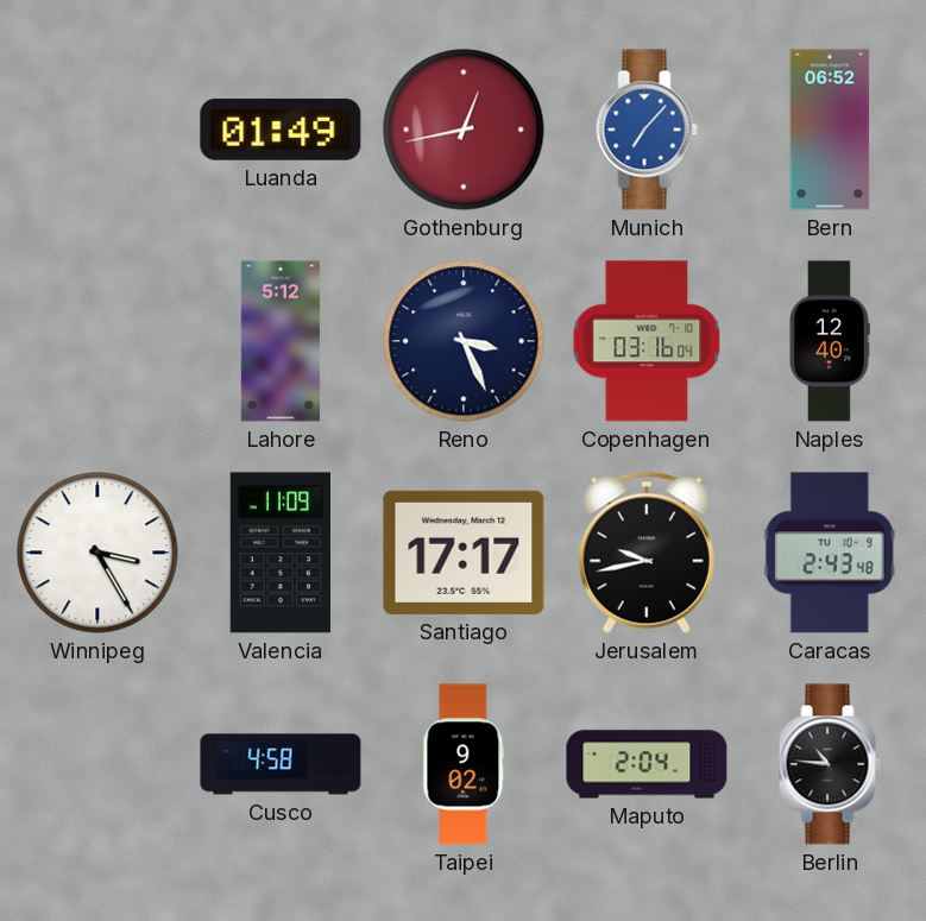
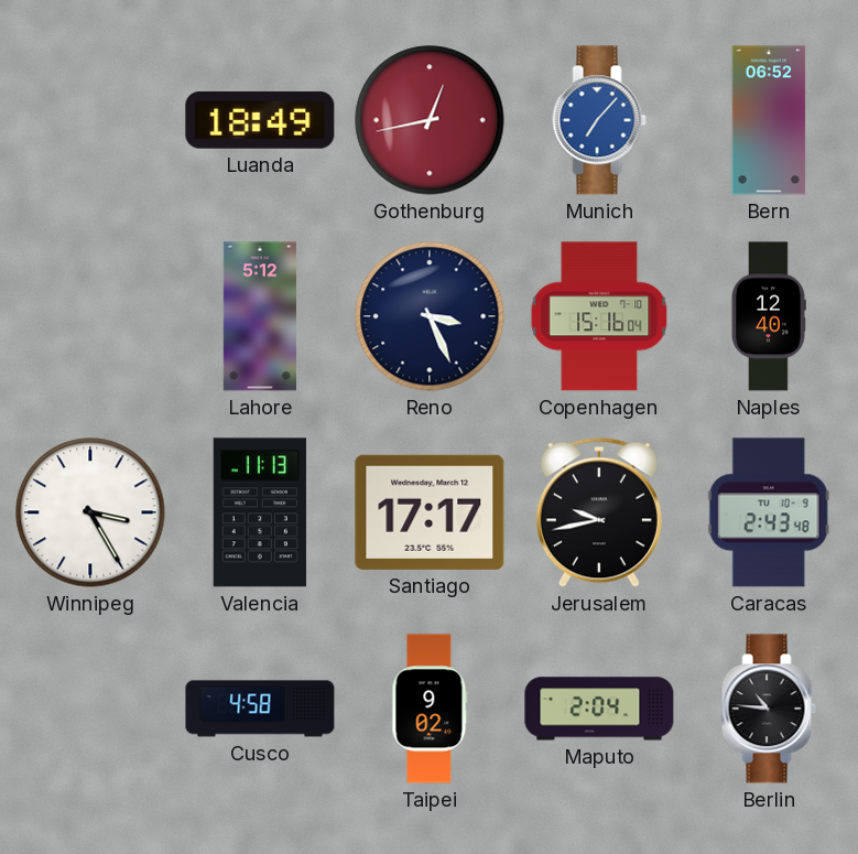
Luanda: 01:49 -> 18:49 (260, 120)
Copenhagen: 03:16 -> 15:16 (599, 316)
Valencia: 11:09 -> 11:13 (260, 512)
